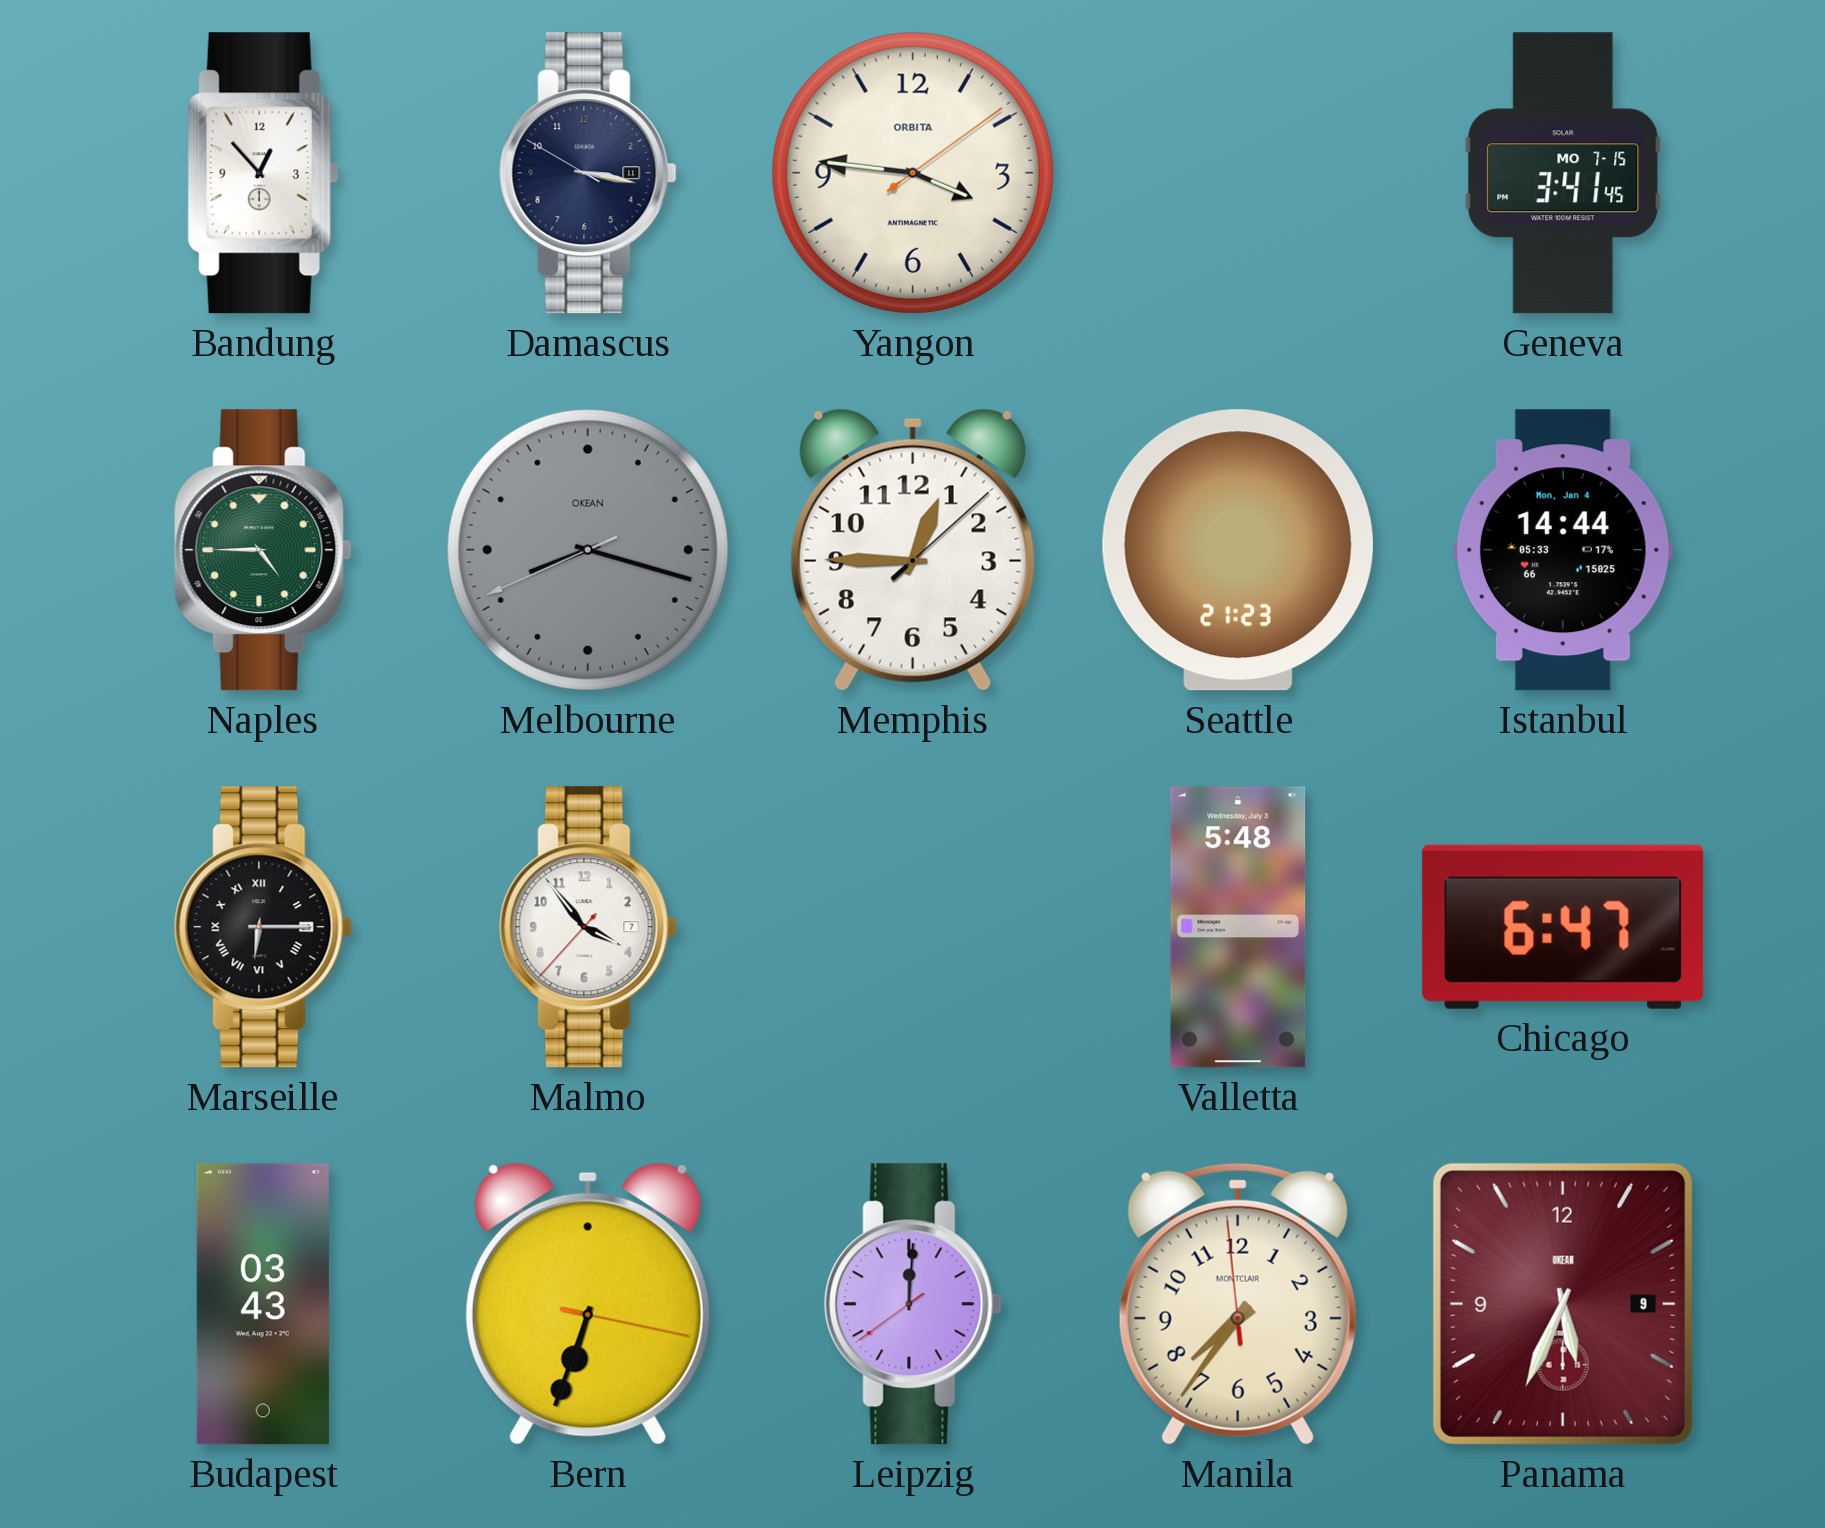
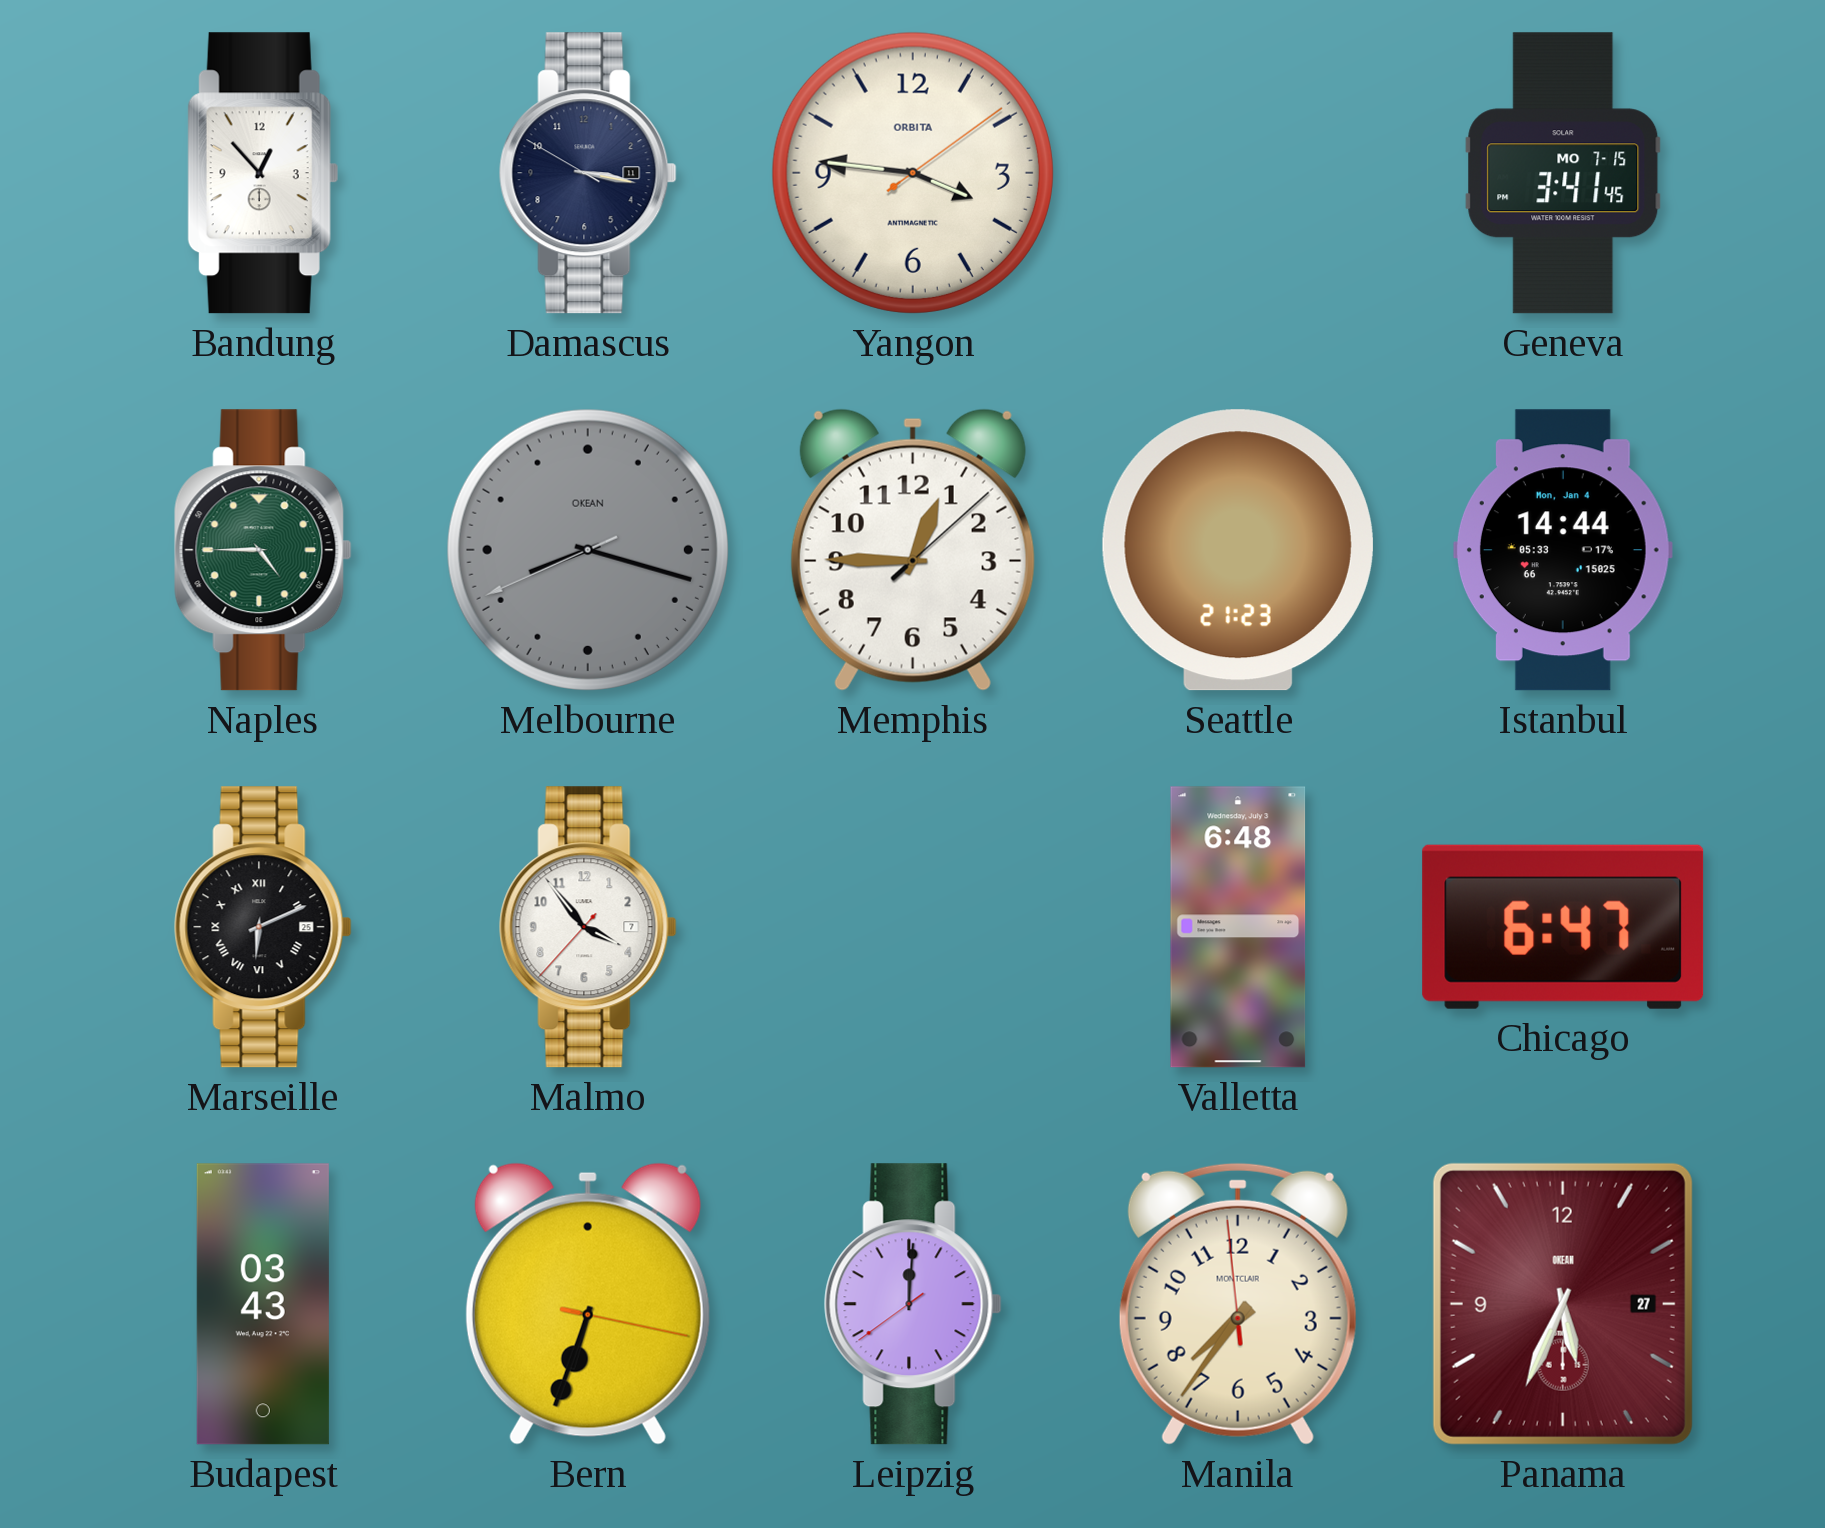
Marseille: 6:15 -> 6:11 (263, 927)
Valletta: 5:48 -> 6:48 (1238, 927)
Panama date: 9 -> 27 (1563, 1304)
